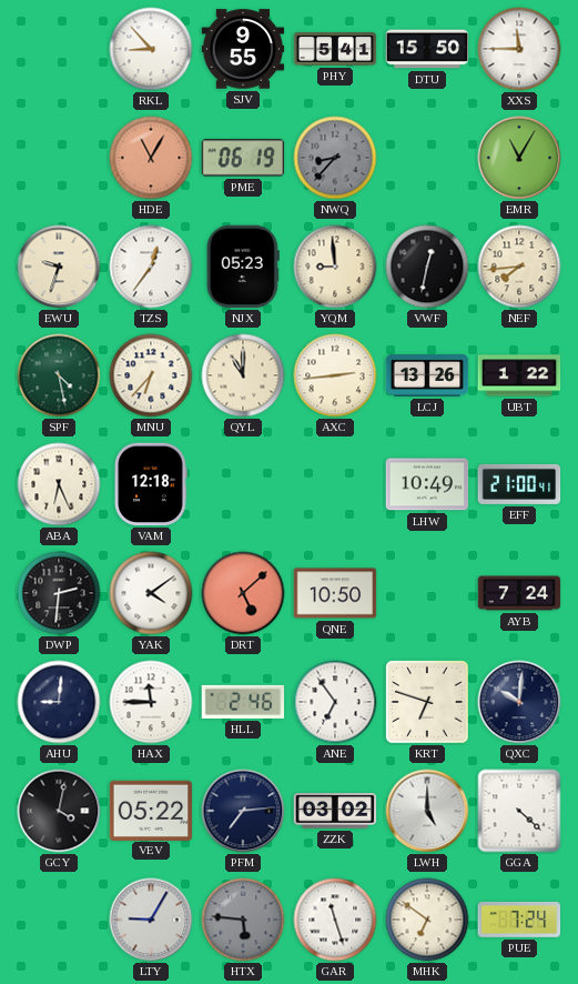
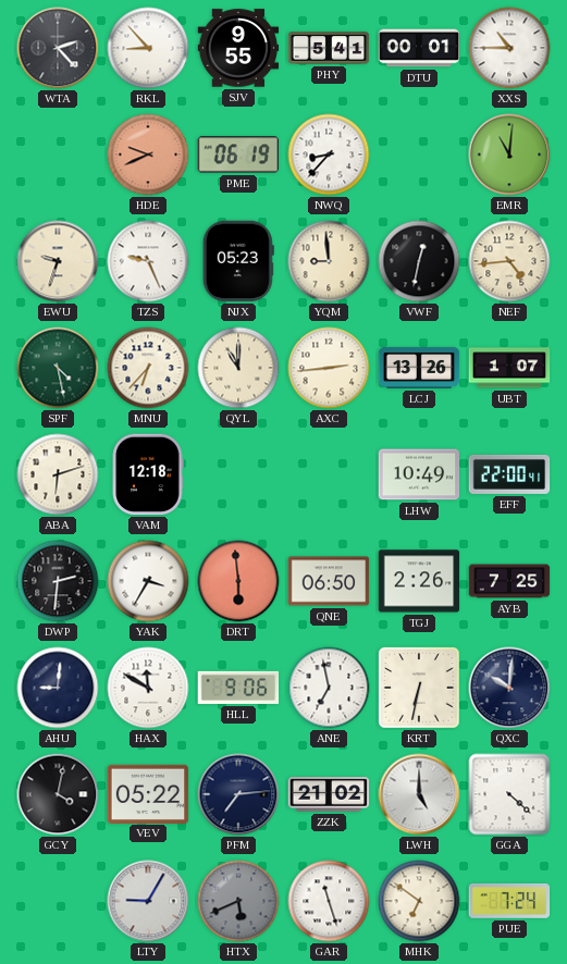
WTA: none -> 2:23 (58, 48)
DTU: 15:50 -> 00:01 (419, 48)
XXS: 11:45 -> 10:45 (509, 48)
HDE: 11:05 -> 9:41 (148, 155)
NWQ dial: grey -> white (329, 155)
EMR: 11:05 -> 11:01 (509, 155)
TZS: 12:36 -> 9:26 (148, 261)
NEF: 7:44 -> 4:44 (509, 261)
UBT: 1:22 -> 1:07 (509, 368)
ABA: 6:26 -> 6:12 (58, 474)
EFF: 21:00 -> 22:00 (509, 474)
YAK: 4:09 -> 3:35 (148, 581)
DRT: 5:08 -> 5:59 (238, 581)
QNE: 10:50 -> 06:50 (329, 581)
TGJ: none -> 2:26 (419, 581)
AYB: 7:24 -> 7:25 (509, 581)
HAX: 11:45 -> 11:50 (148, 688)
HLL: 2:46 -> 9:06 (238, 688)
ANE: 6:54 -> 6:58 (329, 688)
KRT: 6:48 -> 6:32 (419, 688)
ZZK: 03:02 -> 21:02 (329, 794)
HTX: 5:46 -> 5:41 (238, 901)
